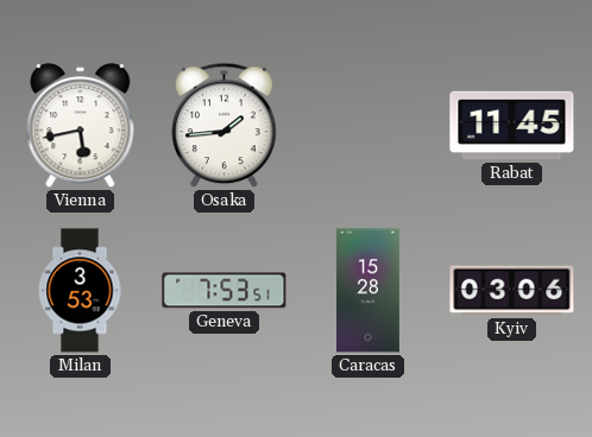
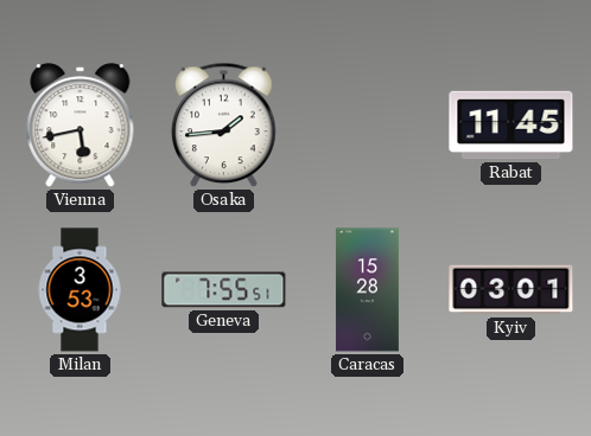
Geneva: 7:53 -> 7:55 (224, 290)
Kyiv: 03:06 -> 03:01 (511, 290)
